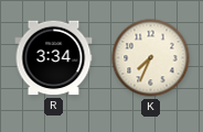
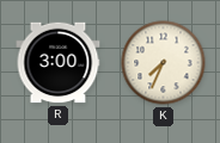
R: 3:34 -> 3:00 (59, 63)
